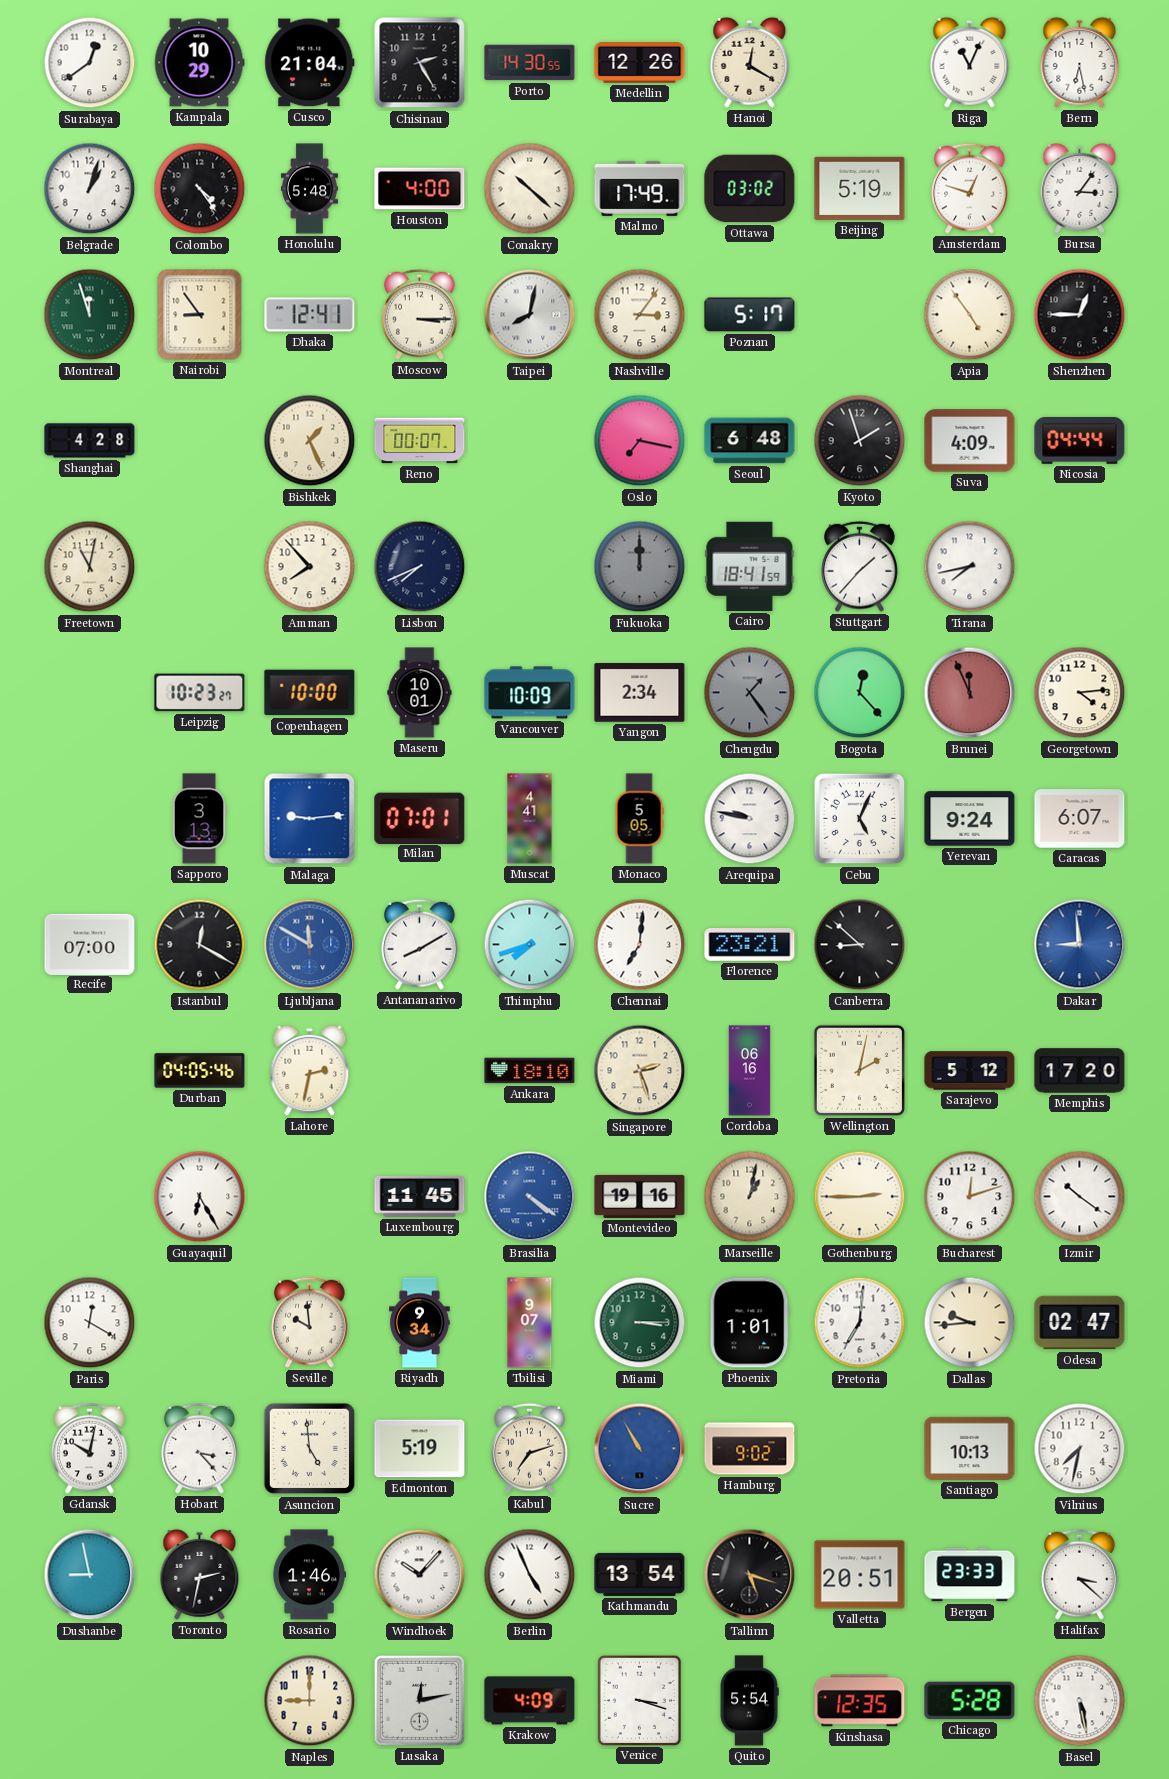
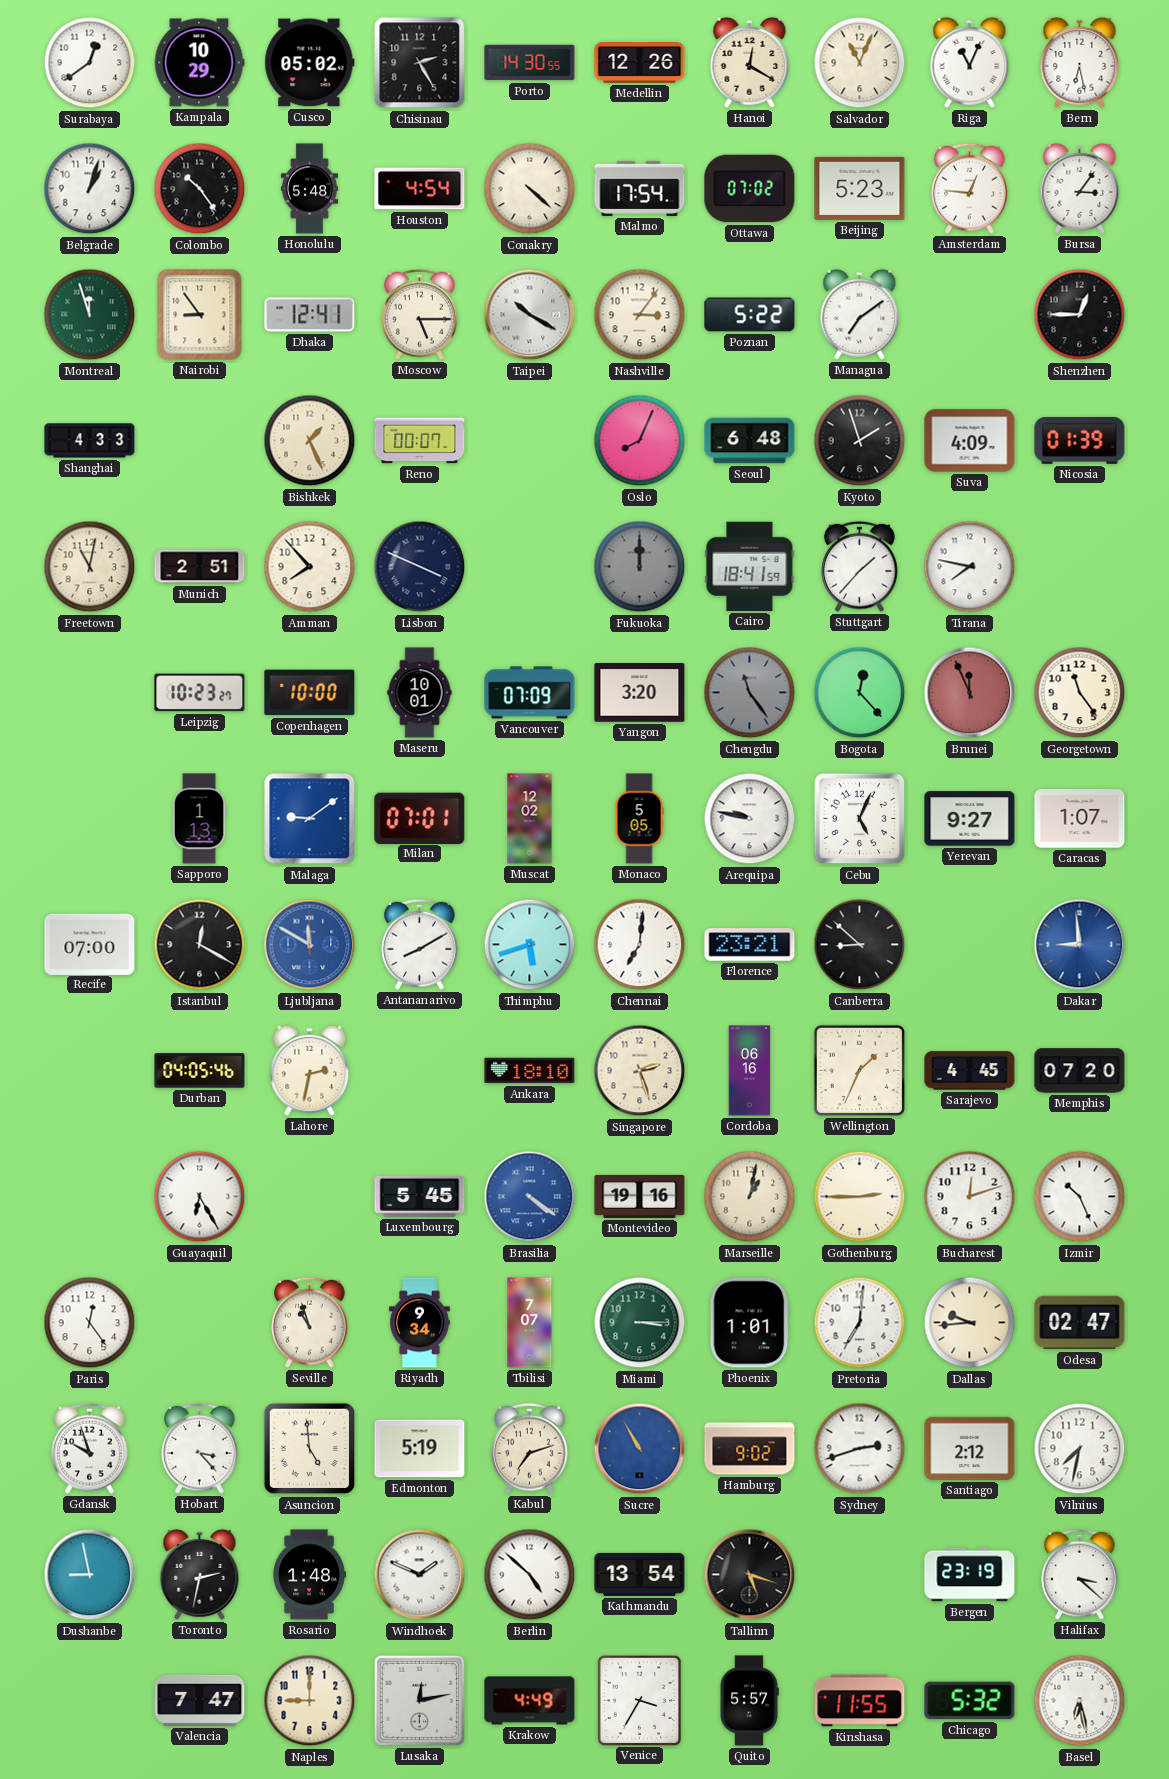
Cusco: 21:04 -> 05:02 (310, 63)
Salvador: none -> 11:04 (860, 63)
Colombo: 4:24 -> 10:24 (200, 189)
Houston: 4:00 -> 4:54 (420, 189)
Conakry: 10:22 -> 4:22 (530, 189)
Malmo: 17:49 -> 17:54 (640, 188)
Ottawa: 03:02 -> 07:02 (750, 189)
Beijing: 5:19 -> 5:23 (860, 188)
Amsterdam: 12:48 -> 12:46 (970, 188)
Moscow: 3:15 -> 5:15 (420, 314)
Taipei: 8:02 -> 10:20 (530, 315)
Poznan: 5:17 -> 5:22 (750, 315)
Managua: none -> 7:09 (860, 314)
Apia: 4:54 -> none (970, 315)
Shanghai: 4:28 -> 4:33 (90, 441)
Oslo: 7:17 -> 8:04 (640, 441)
Nicosia: 04:44 -> 01:39 (1080, 440)
Munich: none -> 2:51 (200, 567)
Lisbon: 7:41 -> 3:49 (420, 567)
Tirana: 7:43 -> 7:47 (970, 567)
Vancouver: 10:09 -> 07:09 (530, 693)
Yangon: 2:34 -> 3:20 (640, 693)
Chengdu: 1:24 -> 11:24 (750, 693)
Georgetown: 4:14 -> 11:24 (1080, 693)
Sapporo: 3:13 -> 1:13 (199, 819)
Malaga: 9:14 -> 9:09 (310, 819)
Muscat: 4:41 -> 12:02 (530, 819)
Yerevan: 9:24 -> 9:27 (970, 819)
Caracas: 6:07 -> 1:07 (1080, 819)
Thimphu: 7:42 -> 5:42 (530, 945)
Wellington: 2:02 -> 1:34 (859, 1070)
Sarajevo: 5:12 -> 4:45 (970, 1071)
Memphis: 17:20 -> 07:20 (1080, 1071)
Luxembourg: 11:45 -> 5:45 (420, 1196)
Izmir: 10:21 -> 10:26 (1080, 1197)
Paris: 12:20 -> 12:24 (90, 1323)
Seville: 9:59 -> 10:57 (310, 1322)
Tbilisi: 9:07 -> 7:07 (530, 1323)
Gdansk: 10:02 -> 9:57 (90, 1448)
Sydney: none -> 2:42 (860, 1449)
Santiago: 10:13 -> 2:12 (970, 1448)
Rosario: 1:46 -> 1:48 (309, 1575)
Windhoek: 10:07 -> 1:49 (420, 1575)
Berlin: 4:56 -> 4:52 (530, 1575)
Valletta: 20:51 -> none (860, 1575)
Bergen: 23:33 -> 23:19 (970, 1575)
Valencia: none -> 7:47 (200, 1700)
Krakow: 4:09 -> 4:49 (530, 1701)
Venice: 3:18 -> 3:35 (639, 1700)
Quito: 5:54 -> 5:57 (749, 1701)
Kinshasa: 12:35 -> 11:55 (860, 1701)
Chicago: 5:28 -> 5:32 (970, 1701)
Basel: 5:28 -> 6:28 (1080, 1701)
